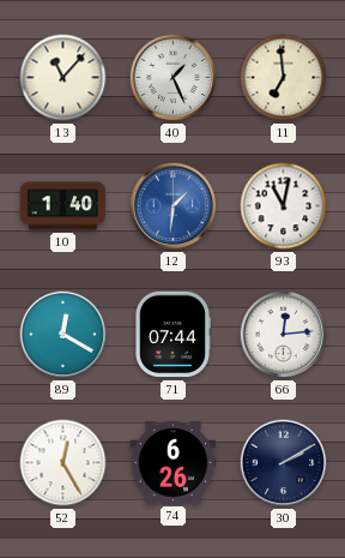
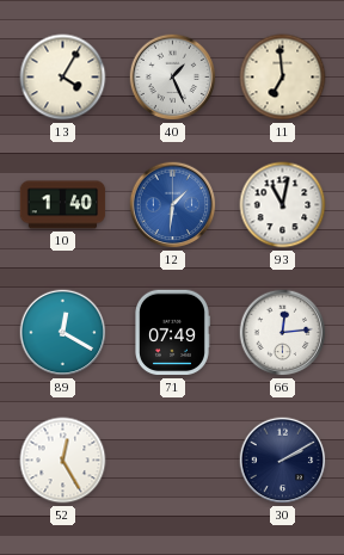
13: 11:07 -> 4:05 (63, 78)
71: 07:44 -> 07:49 (173, 333)
74: 6:26 -> none (174, 463)
